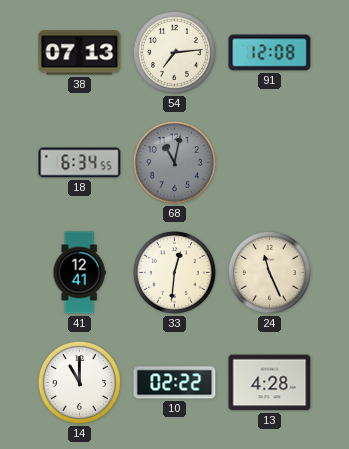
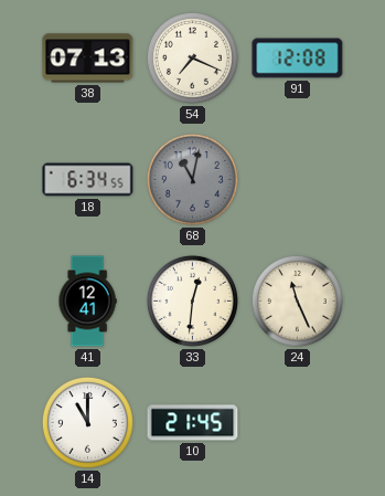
54: 7:14 -> 7:19 (192, 57)
10: 02:22 -> 21:45 (193, 423)
13: 4:28 -> none (270, 383)
